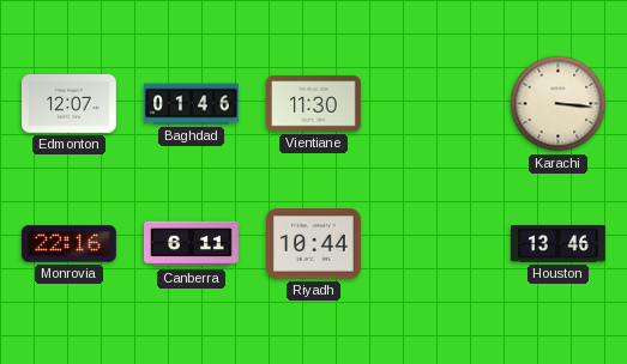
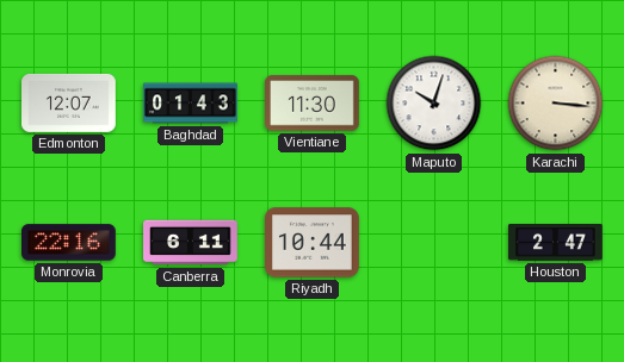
Baghdad: 01:46 -> 01:43 (191, 104)
Maputo: none -> 10:03 (434, 104)
Houston: 13:46 -> 2:47 (556, 243)
